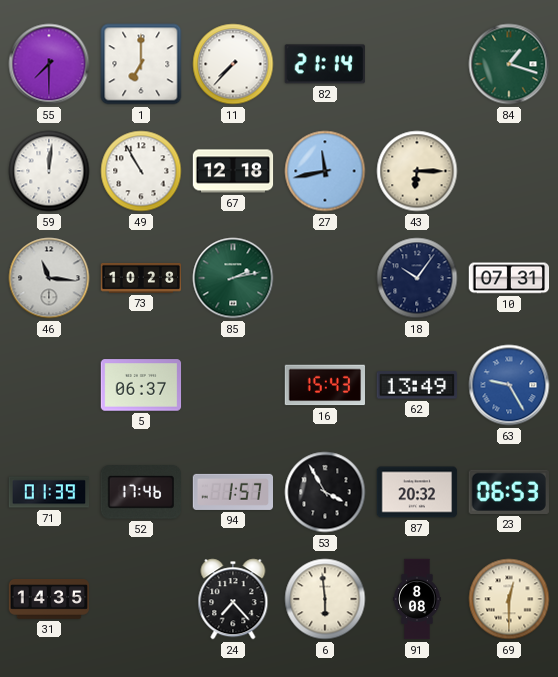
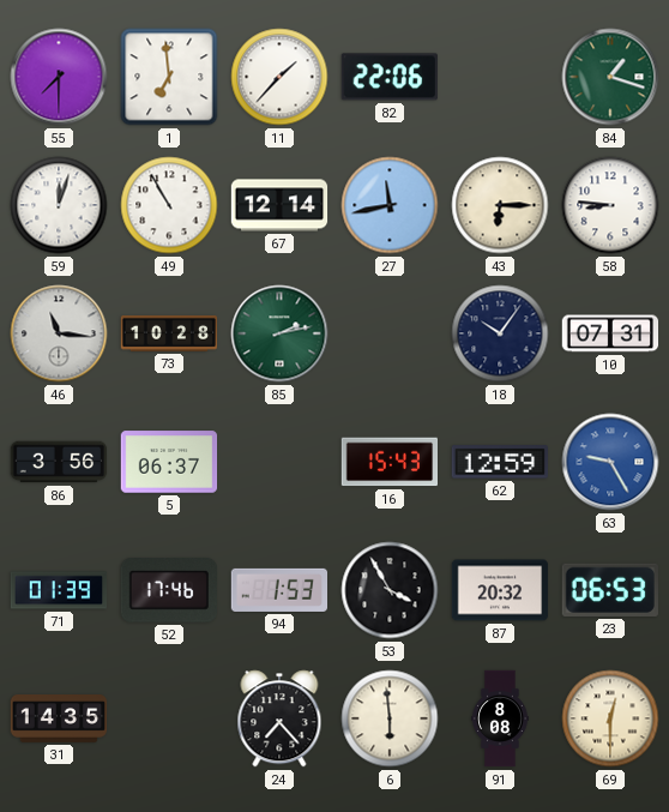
1: 7:00 -> 6:59 (169, 77)
11: 7:37 -> 1:37 (279, 77)
82: 21:14 -> 22:06 (390, 77)
59: 12:01 -> 12:03 (59, 205)
67: 12:18 -> 12:14 (279, 205)
58: none -> 8:46 (610, 205)
86: none -> 3:56 (59, 462)
62: 13:49 -> 12:59 (499, 462)
94: 1:57 -> 1:53 (279, 590)
